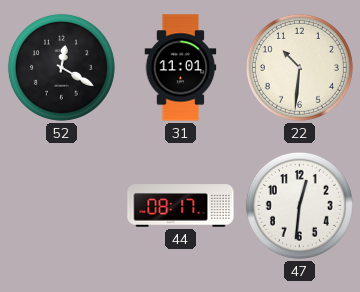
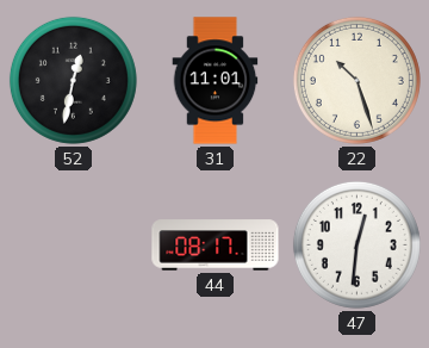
52: 12:20 -> 12:32 (73, 80)
22: 10:31 -> 10:27 (356, 80)
